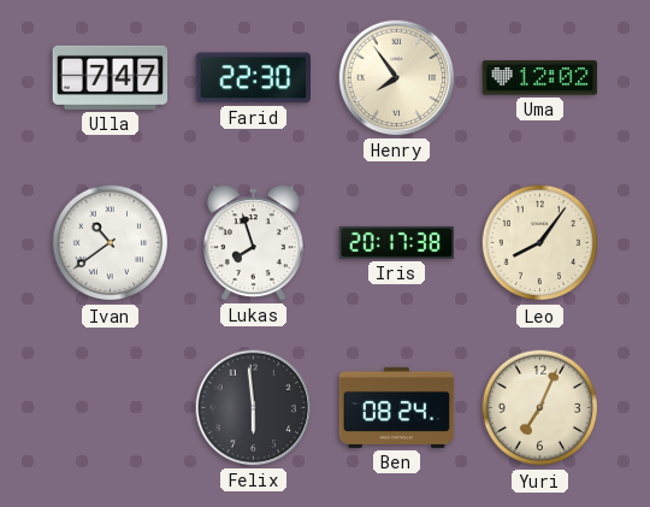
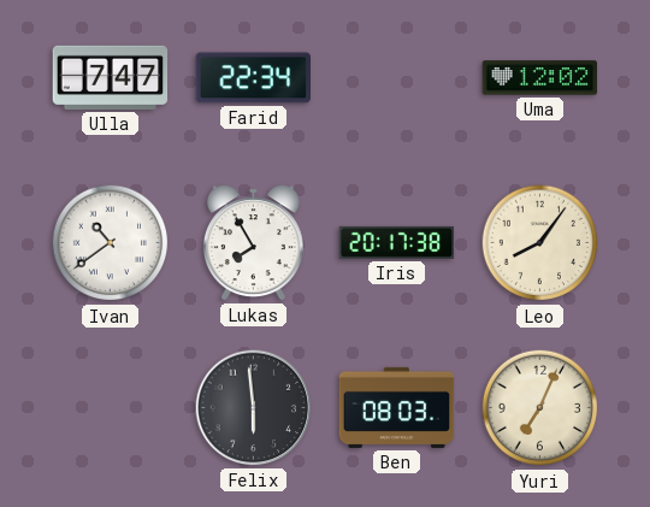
Farid: 22:30 -> 22:34 (253, 78)
Henry: 7:54 -> none (397, 78)
Lukas: 7:57 -> 7:55 (253, 243)
Ben: 08:24 -> 08:03 (397, 407)
